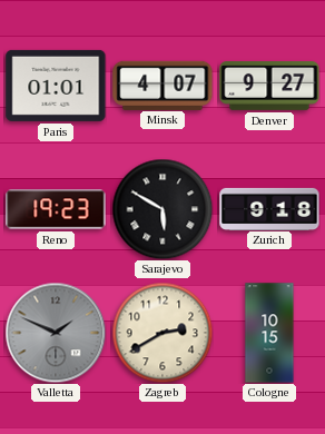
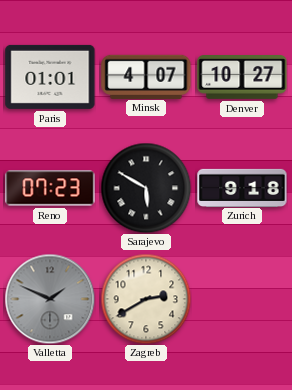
Denver: 9:27 -> 10:27 (242, 78)
Reno: 19:23 -> 07:23 (50, 188)
Cologne: 10:15 -> none (269, 333)
